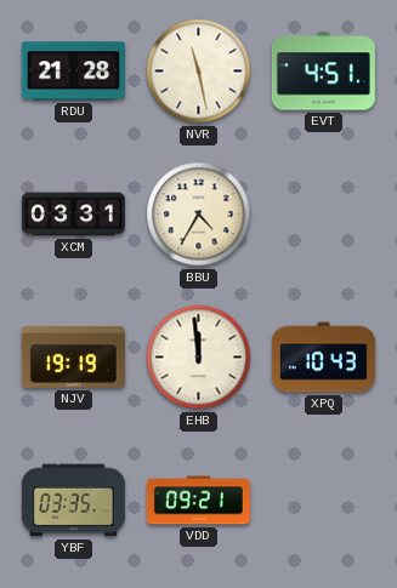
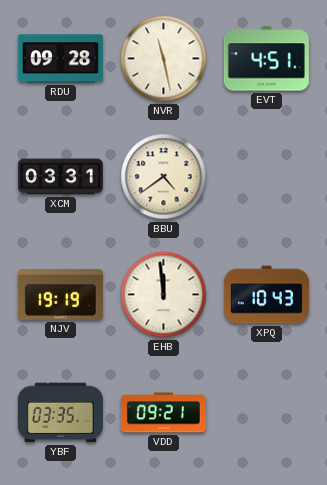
RDU: 21:28 -> 09:28 (60, 59)
BBU: 4:35 -> 4:39 (164, 177)
